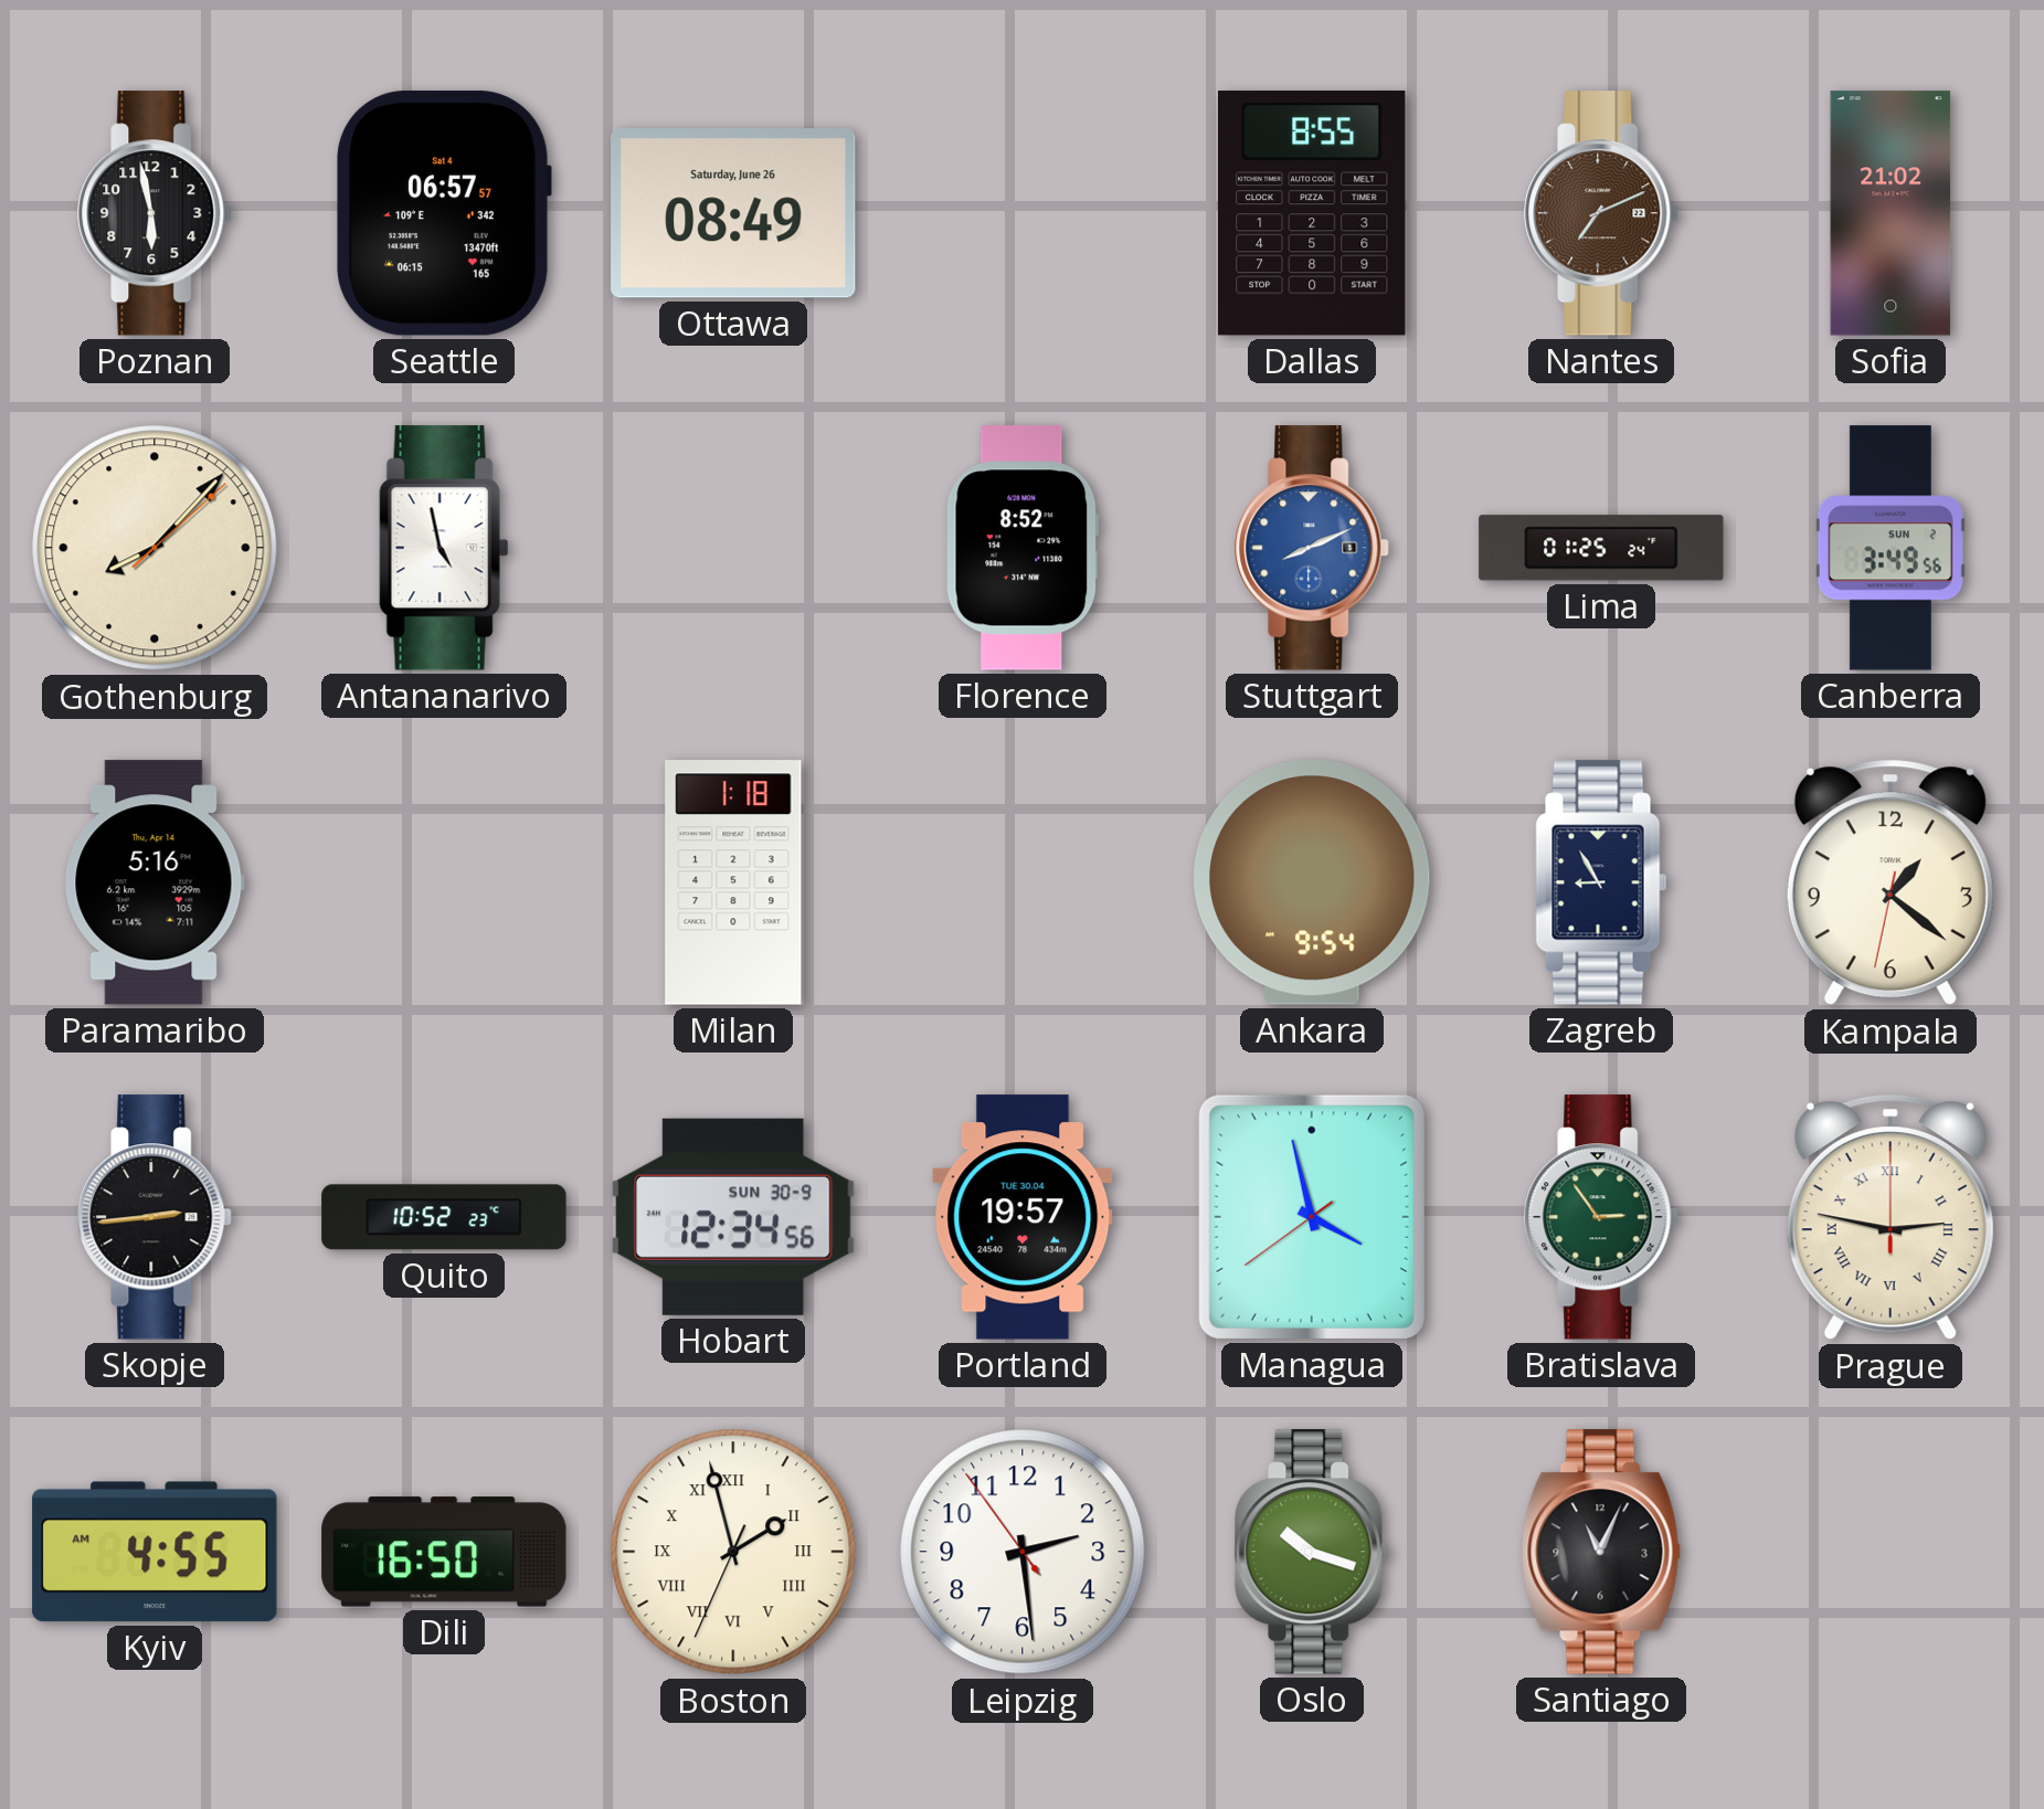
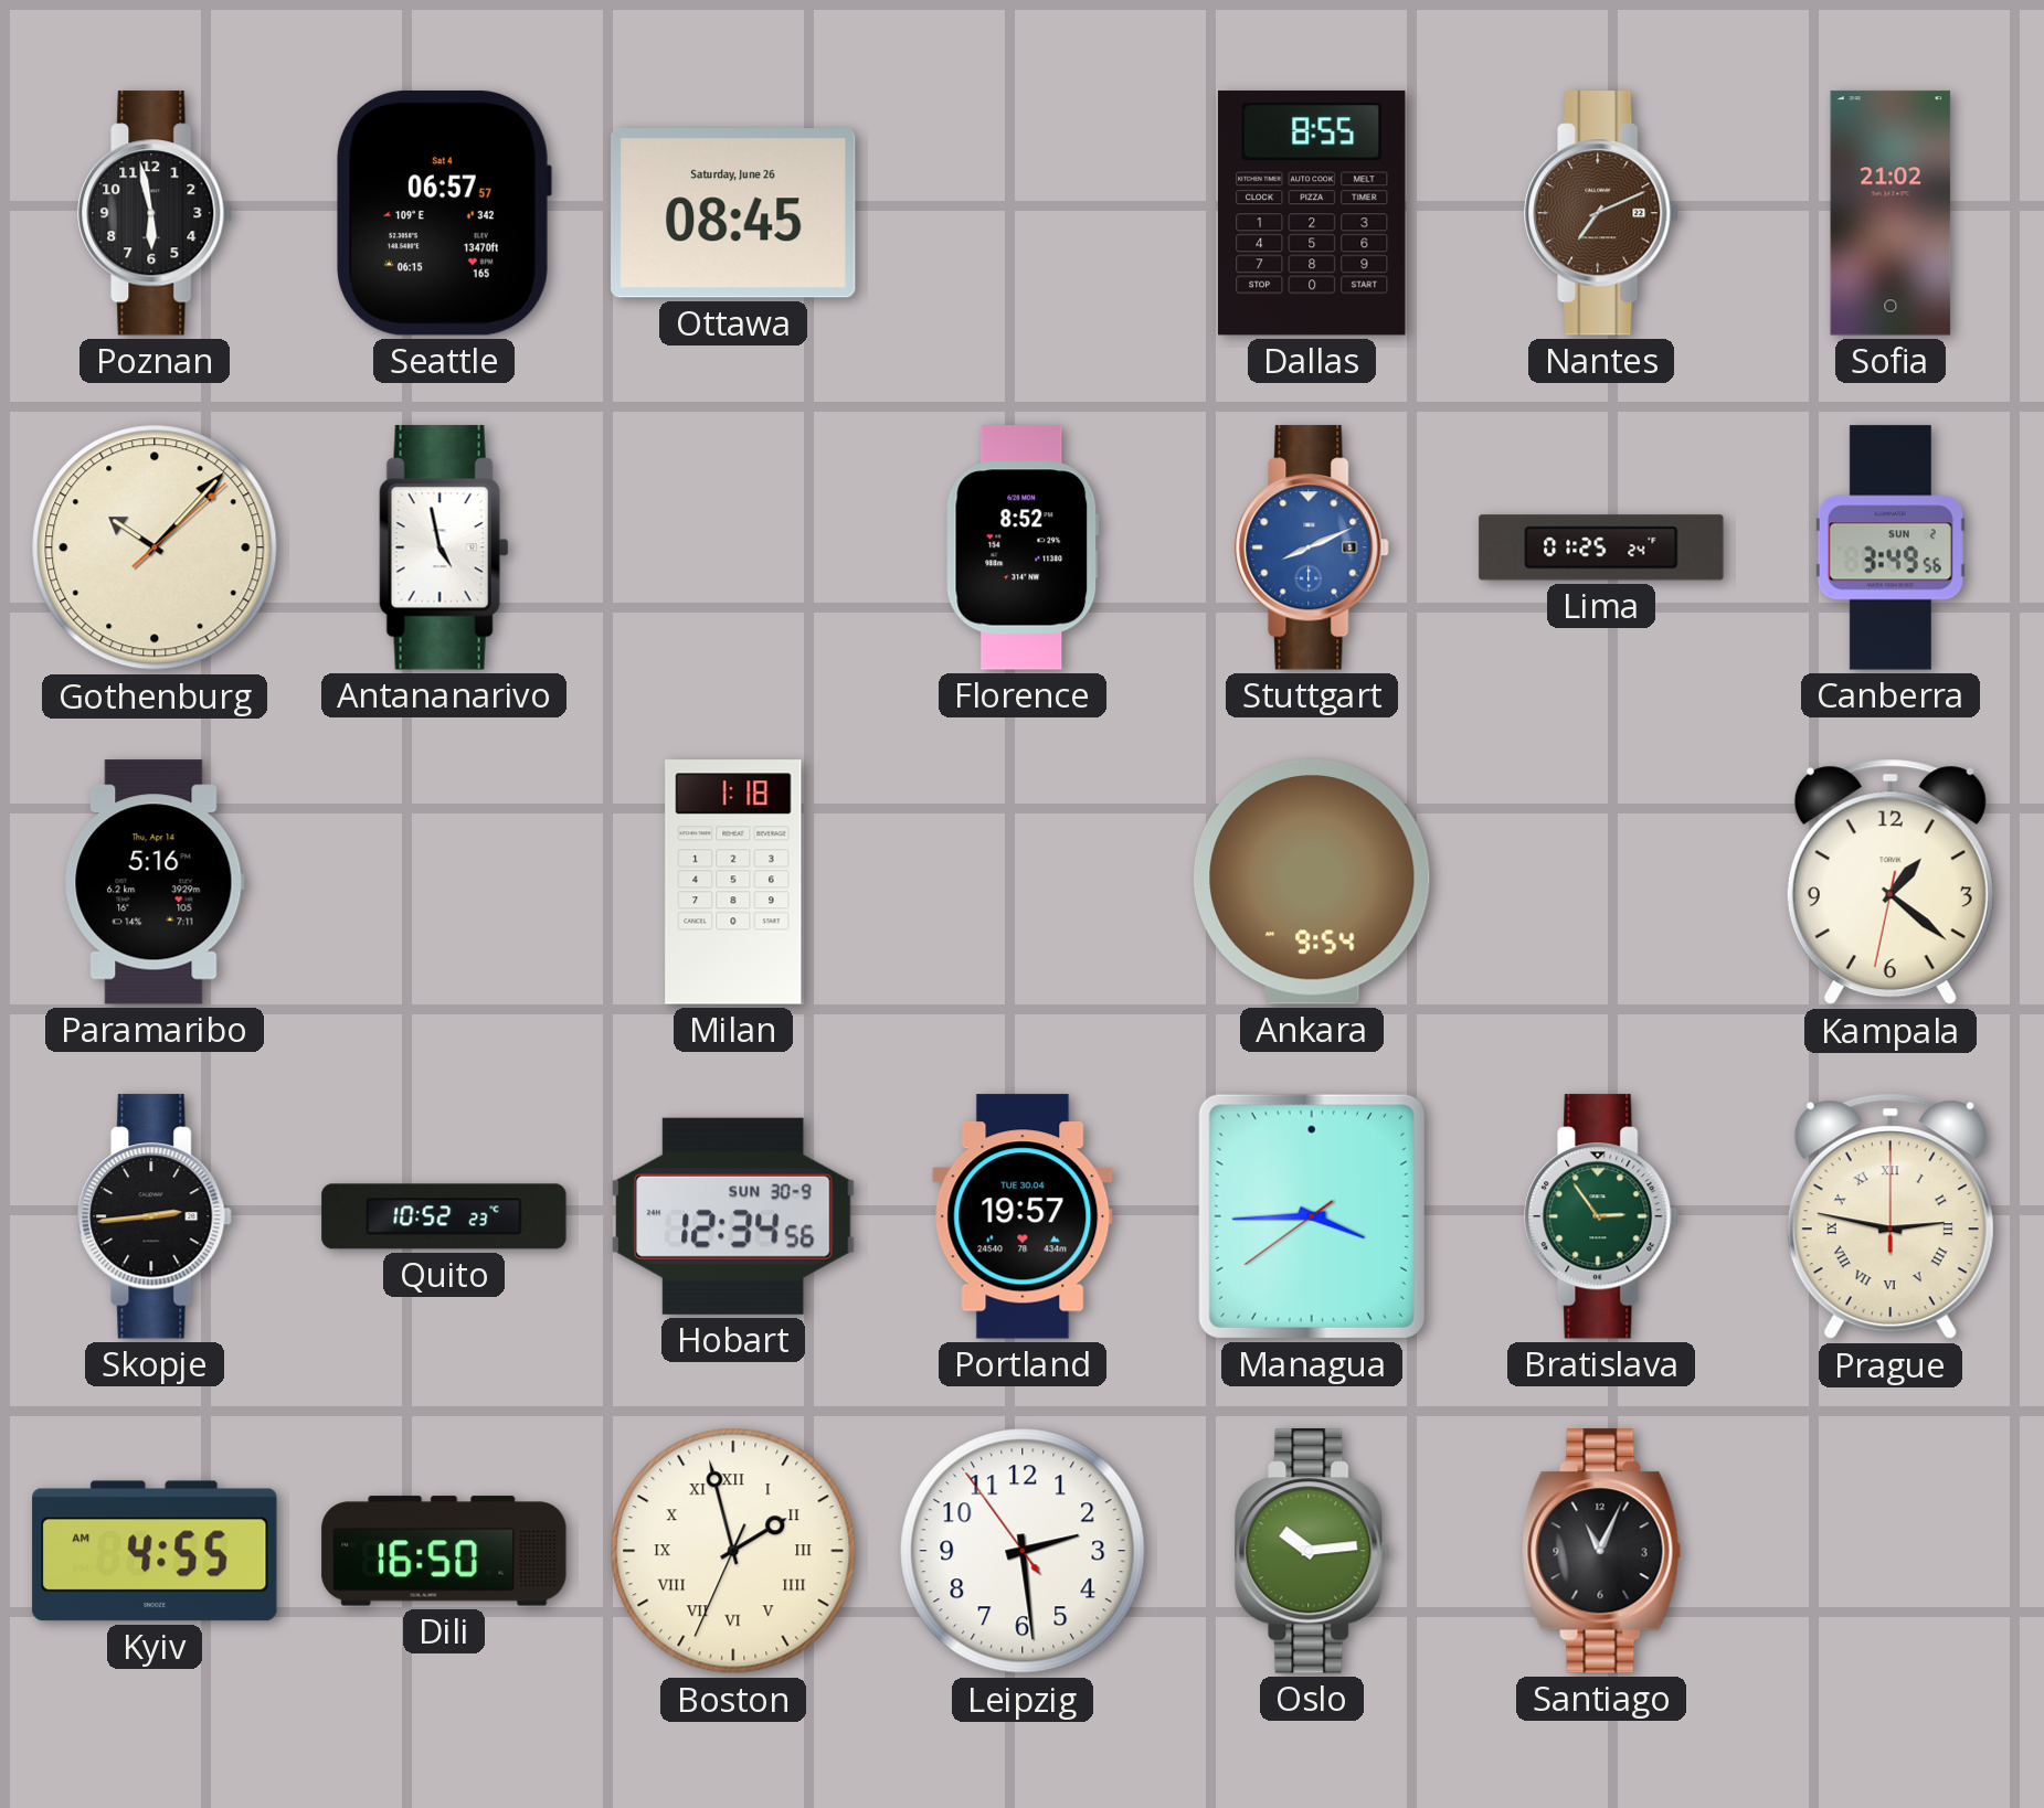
Ottawa: 08:49 -> 08:45 (733, 213)
Gothenburg: 8:07 -> 10:07 (155, 547)
Zagreb: 8:55 -> none (1601, 882)
Managua: 3:57 -> 3:44 (1312, 1216)
Oslo: 10:18 -> 10:14 (1313, 1551)
